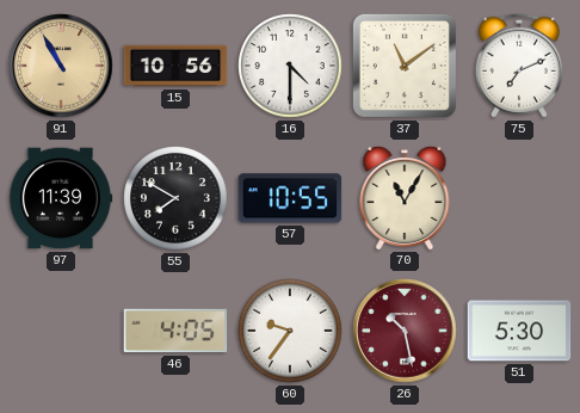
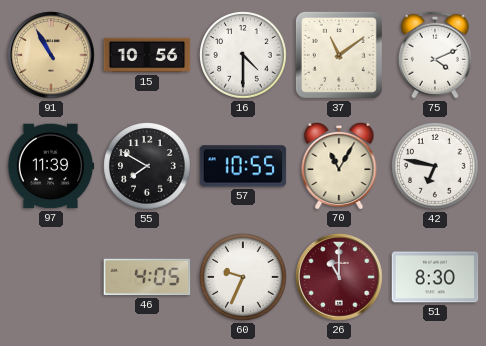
75: 7:11 -> 4:11 (435, 55)
42: none -> 6:47 (435, 166)
60: 9:36 -> 9:34 (243, 277)
26: 10:28 -> 11:00 (339, 277)
51: 5:30 -> 8:30 (435, 277)
